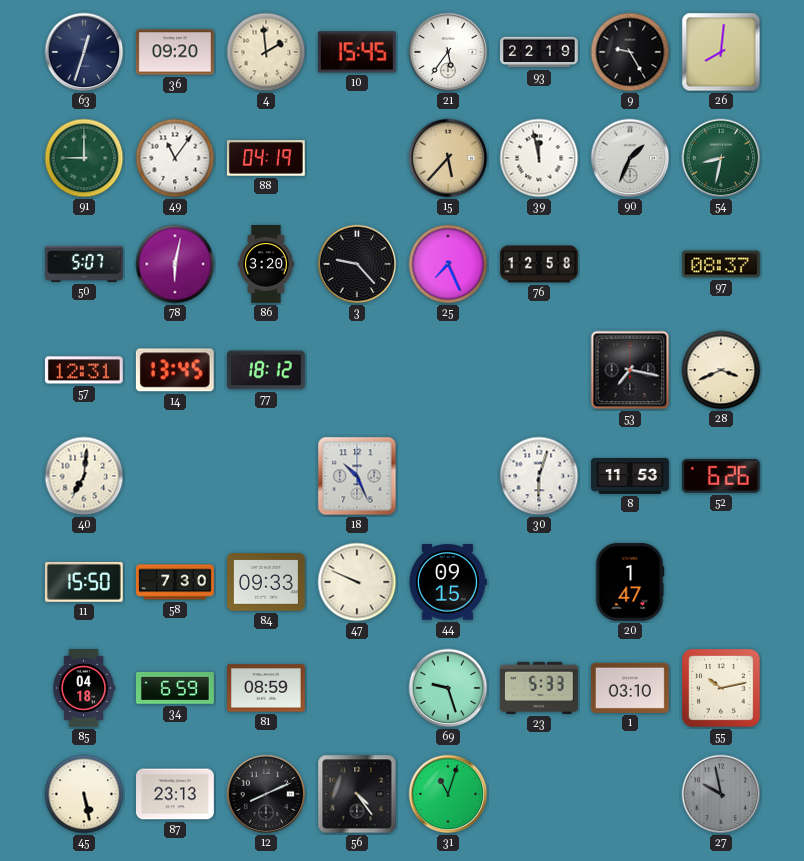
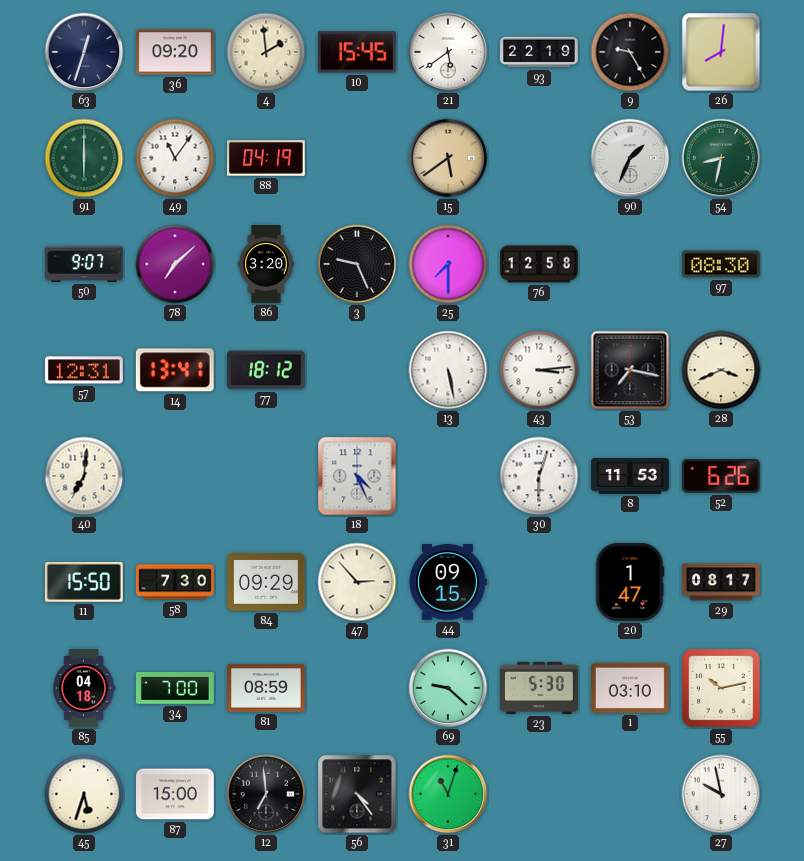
21: 5:36 -> 5:39 (448, 52)
91: 9:00 -> 6:00 (84, 158)
15: 5:37 -> 5:39 (448, 158)
39: 11:58 -> none (539, 158)
50: 5:07 -> 9:07 (85, 264)
78: 6:02 -> 7:08 (175, 264)
3: 9:23 -> 9:26 (357, 264)
25: 7:26 -> 7:30 (448, 264)
97: 08:37 -> 08:30 (721, 264)
14: 13:45 -> 13:41 (175, 370)
13: none -> 5:28 (448, 370)
43: none -> 3:14 (539, 370)
18: 10:26 -> 4:26 (357, 476)
84: 09:33 -> 09:29 (267, 582)
47: 9:49 -> 2:53 (357, 582)
29: none -> 08:17 (721, 582)
34: 6:59 -> 7:00 (176, 688)
69: 9:27 -> 9:22 (448, 688)
23: 5:33 -> 5:30 (540, 688)
45: 5:28 -> 5:33 (84, 794)
87: 23:13 -> 15:00 (176, 794)
12: 8:11 -> 6:59 (266, 794)
27 dial: grey -> white (721, 794)
